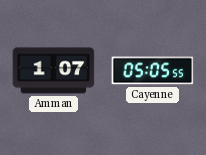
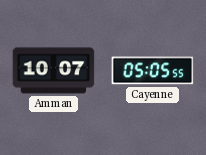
Amman: 1:07 -> 10:07 (54, 71)
